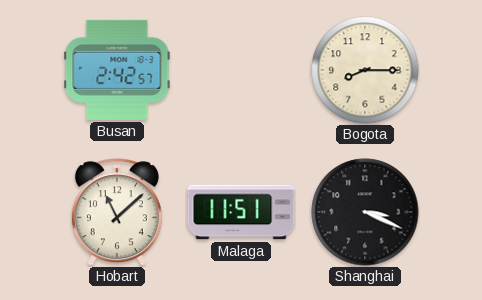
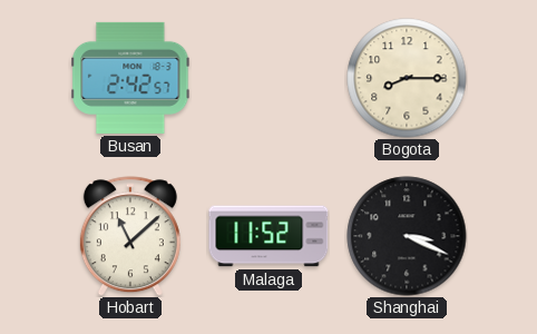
Malaga: 11:51 -> 11:52 (268, 236)
